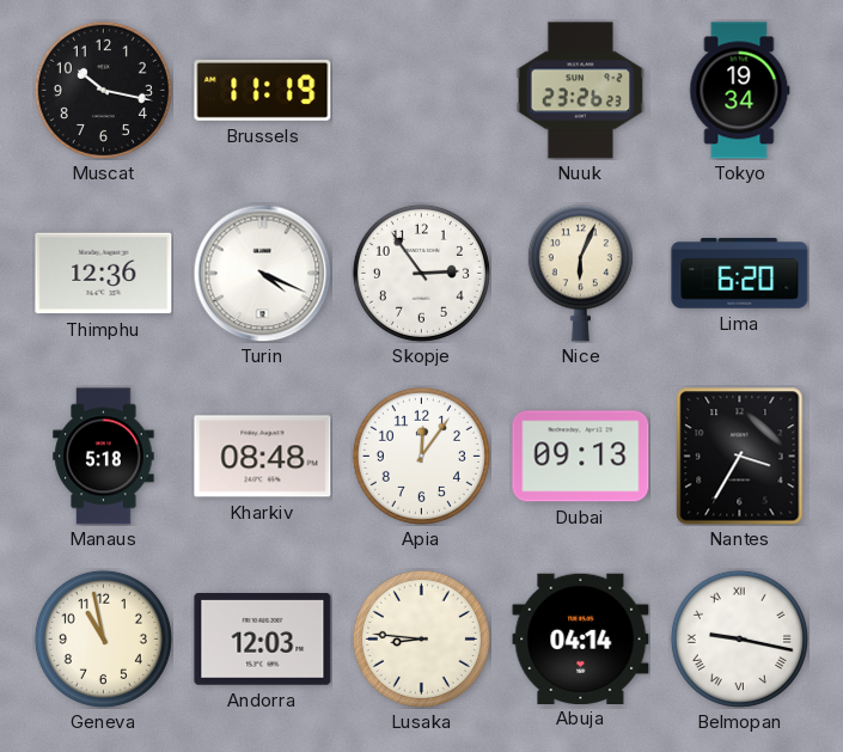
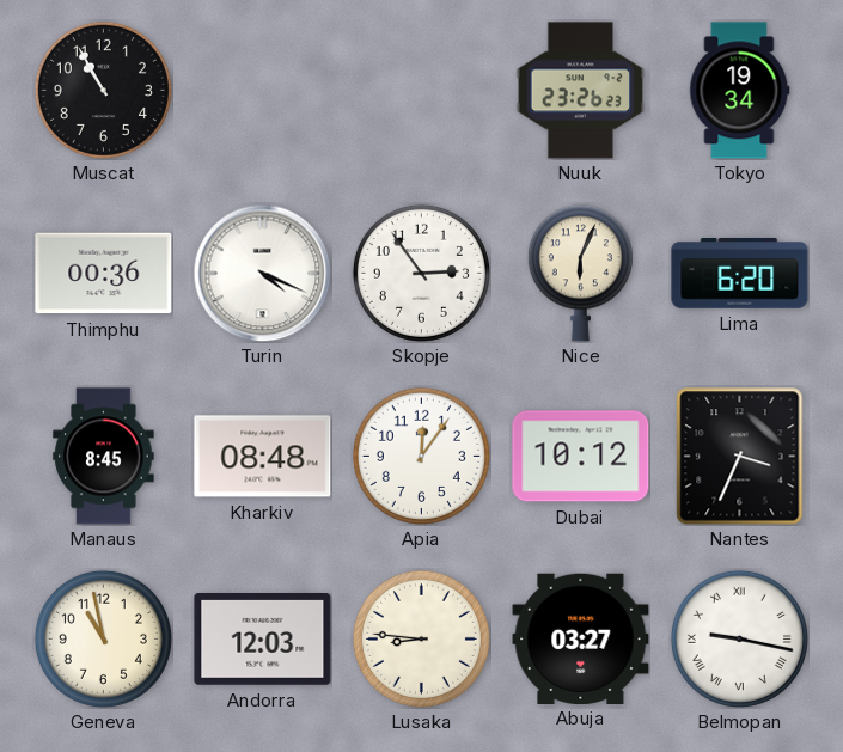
Muscat: 10:17 -> 10:55 (103, 90)
Brussels: 11:19 -> none (263, 91)
Thimphu: 12:36 -> 00:36 (104, 274)
Manaus: 5:18 -> 8:45 (104, 457)
Dubai: 09:13 -> 10:12 (581, 457)
Nantes: 3:35 -> 3:34 (740, 457)
Abuja: 04:14 -> 03:27 (581, 638)
